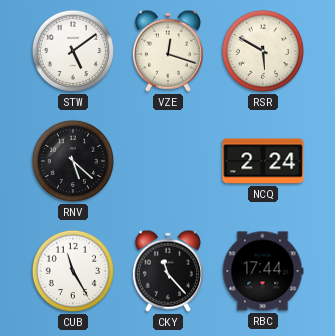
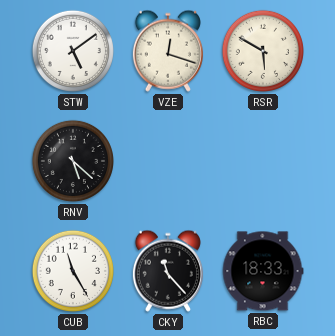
NCQ: 2:24 -> none (263, 161)
RBC: 17:44 -> 18:33 (263, 271)
